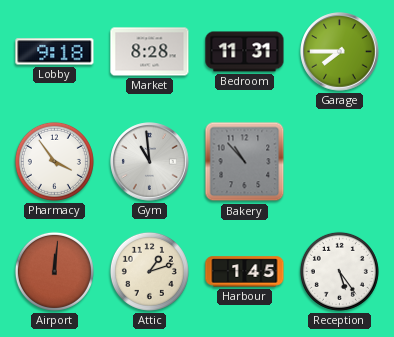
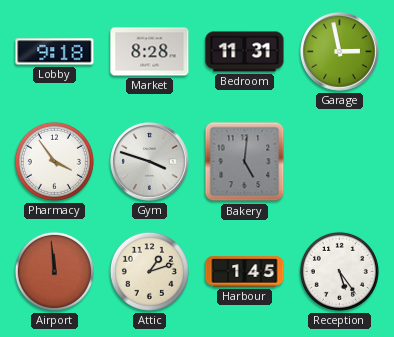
Garage: 7:45 -> 2:58 (340, 52)
Gym: 10:59 -> 3:48 (150, 162)
Bakery: 10:53 -> 5:01 (245, 162)
Airport: 12:01 -> 11:59 (54, 271)
